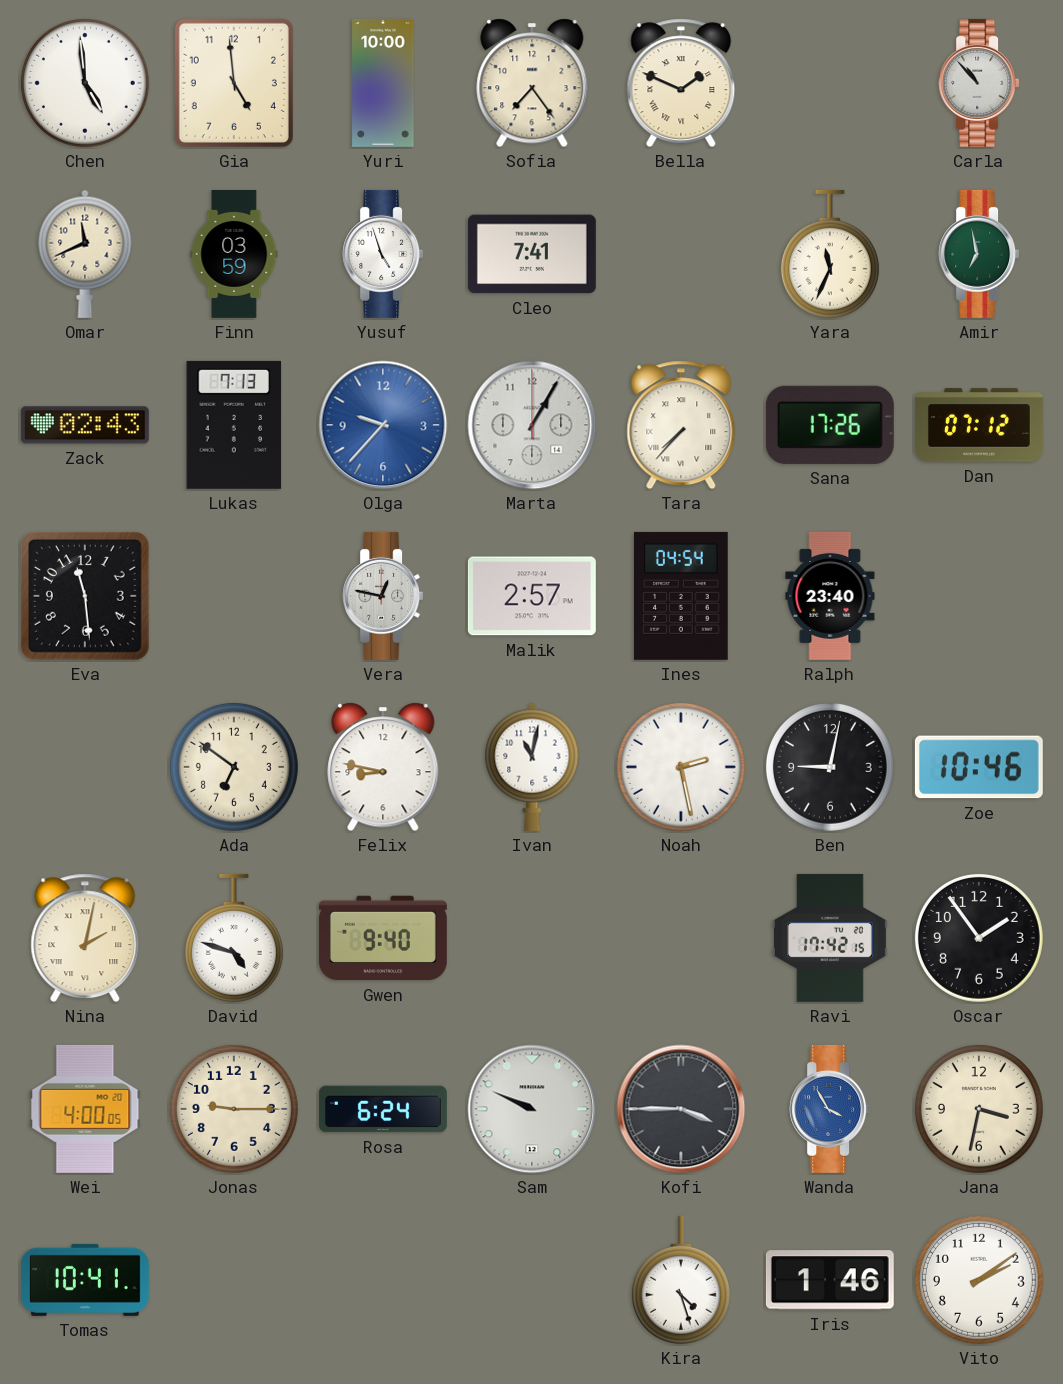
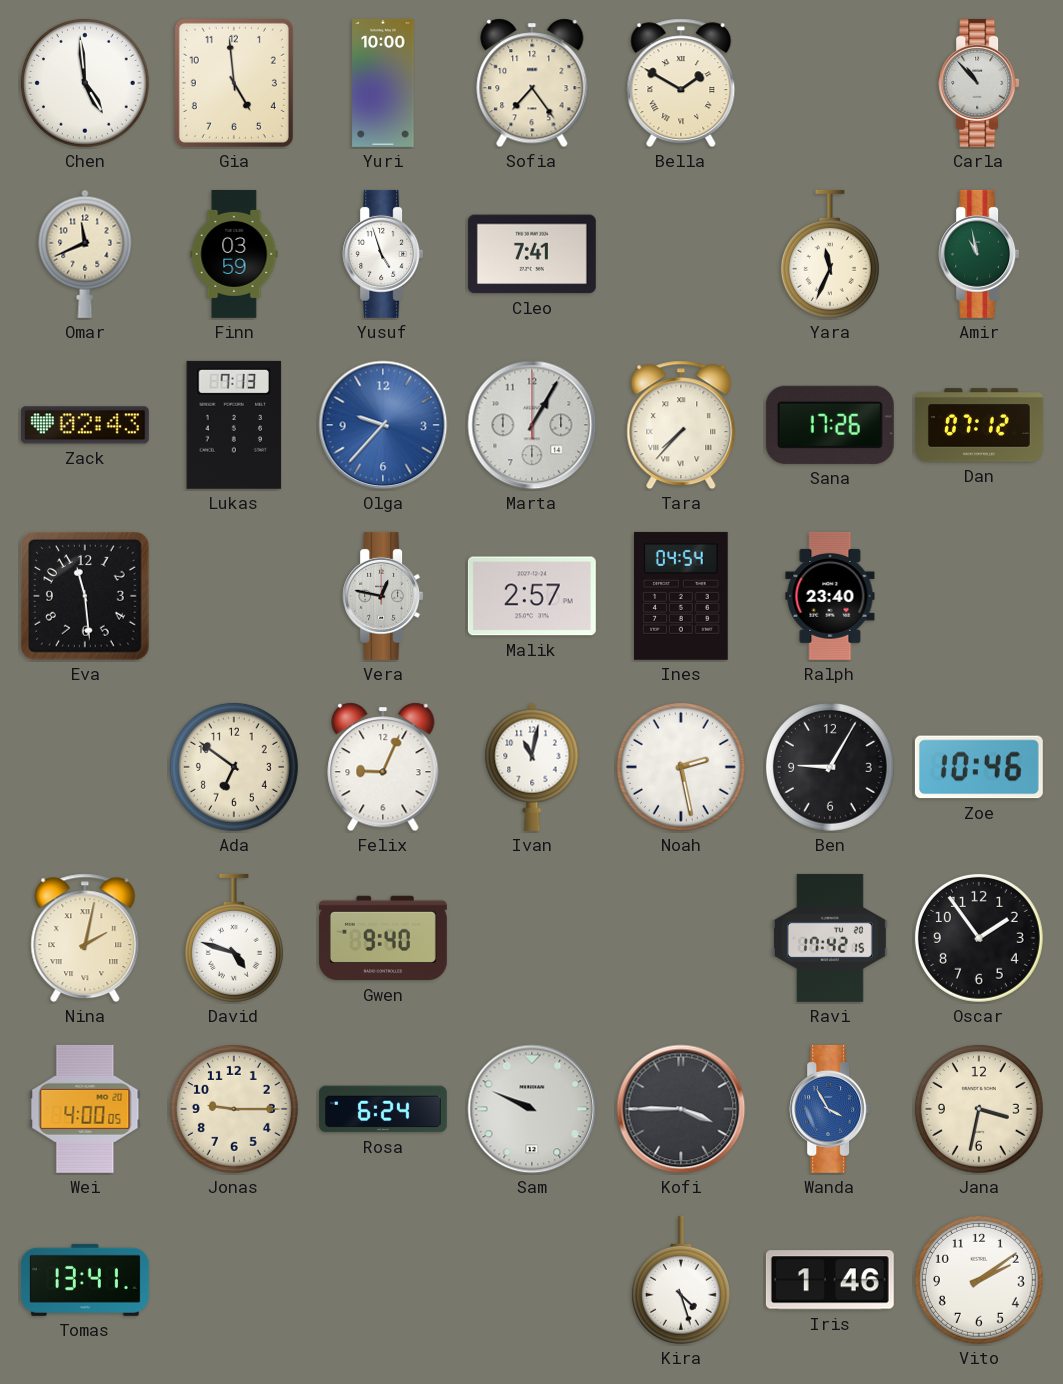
Bella: 1:49 -> 1:50 (681, 83)
Amir: 6:58 -> 10:58 (979, 254)
Felix: 8:47 -> 9:04 (383, 767)
Ben: 9:02 -> 9:05 (830, 767)
Tomas: 10:41 -> 13:41 (85, 1280)
